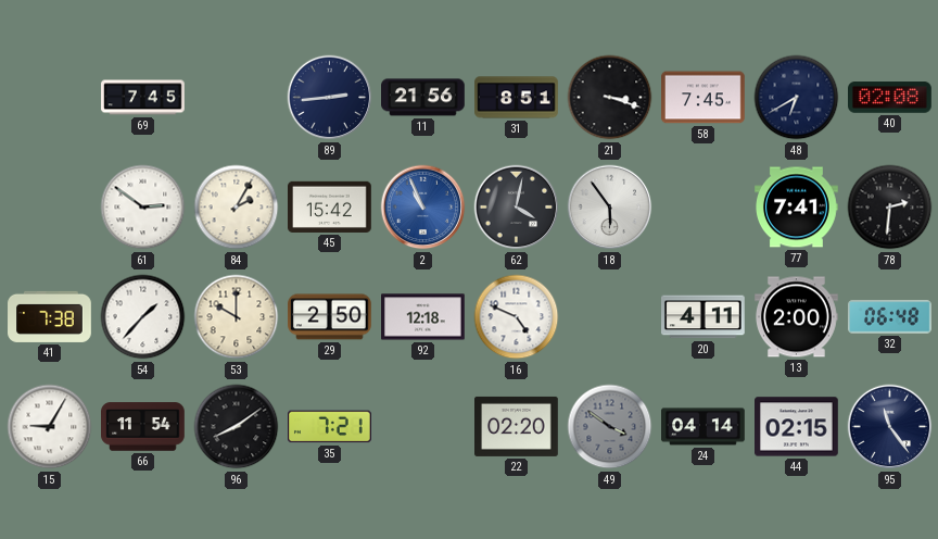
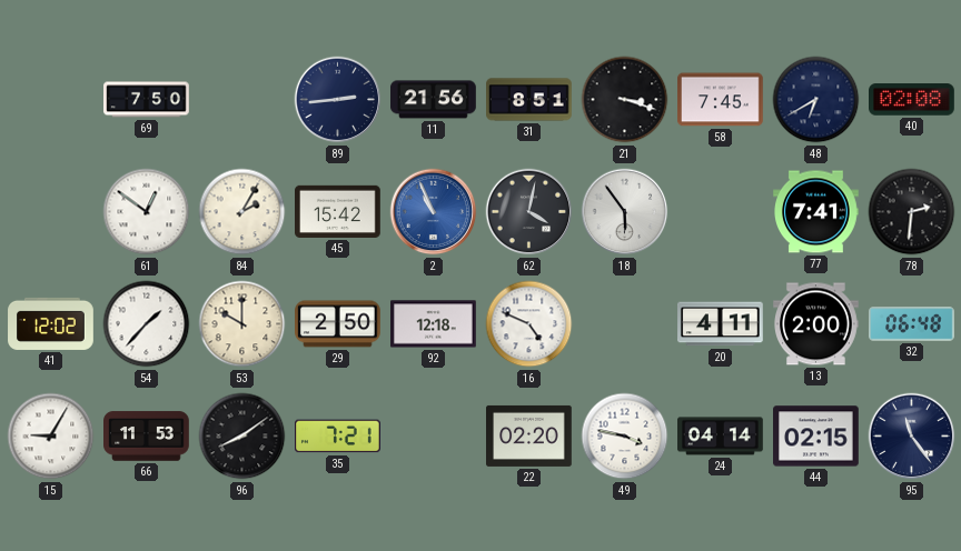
69: 7:45 -> 7:50 (147, 100)
61: 2:51 -> 12:51 (147, 212)
41: 7:38 -> 12:02 (51, 323)
66: 11:54 -> 11:53 (147, 437)
49: 3:51 -> 3:47 (625, 437)
49 dial: grey -> white (625, 437)
